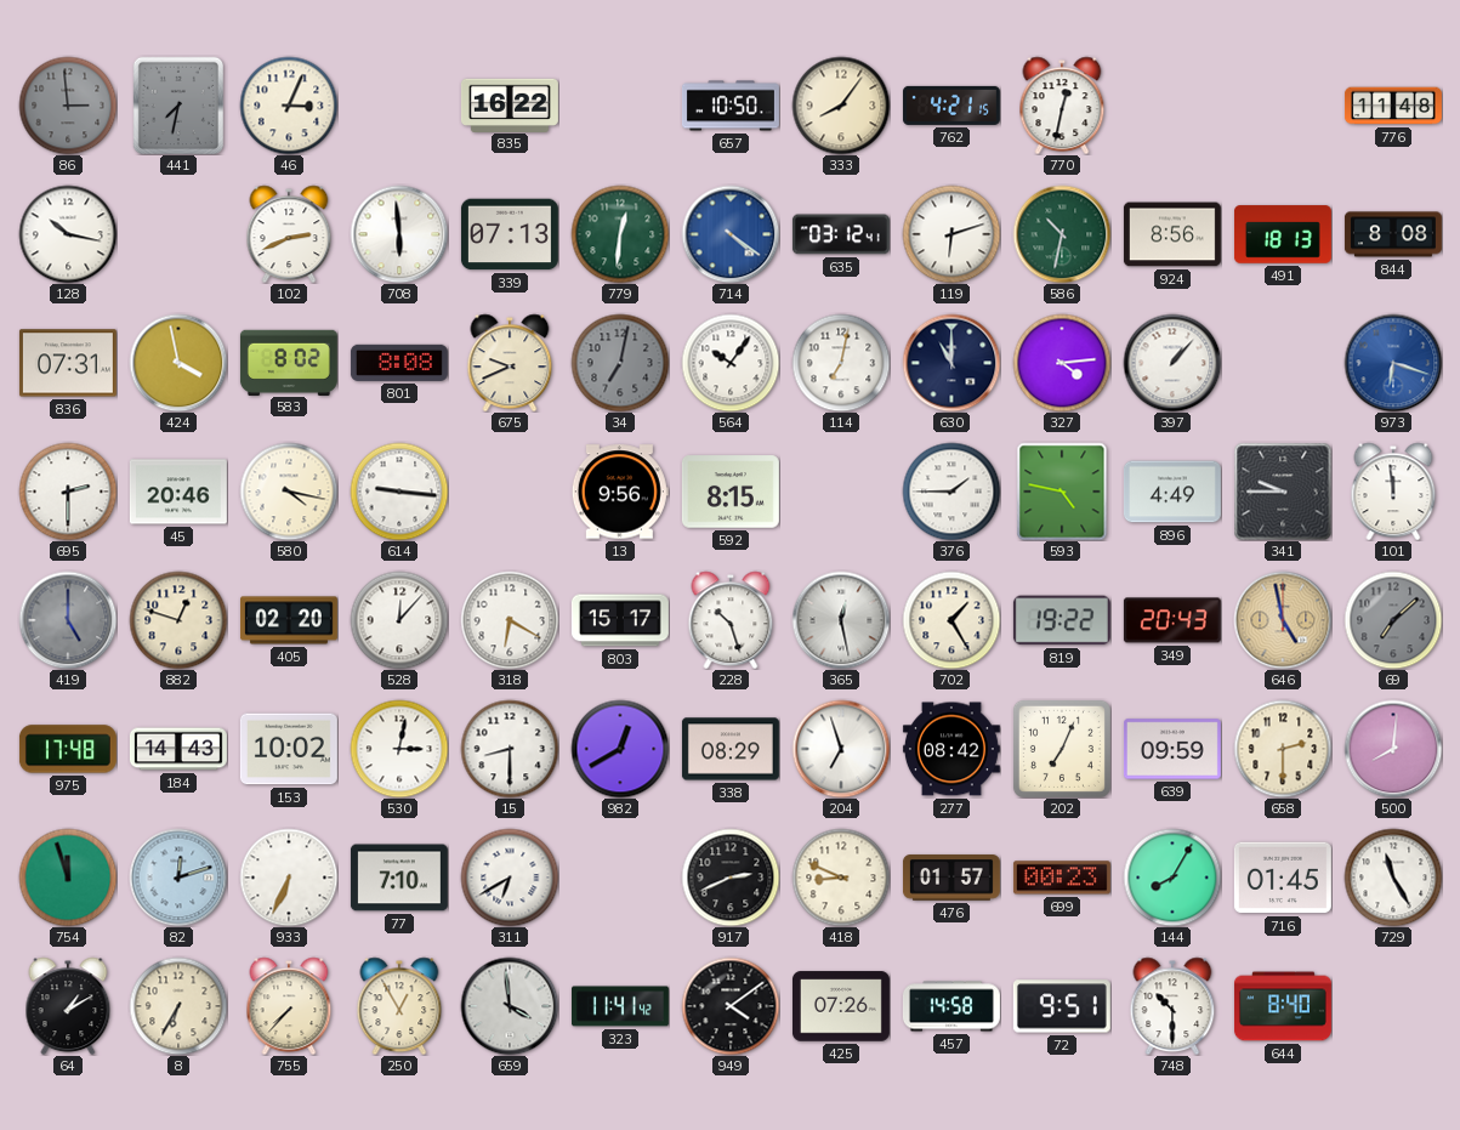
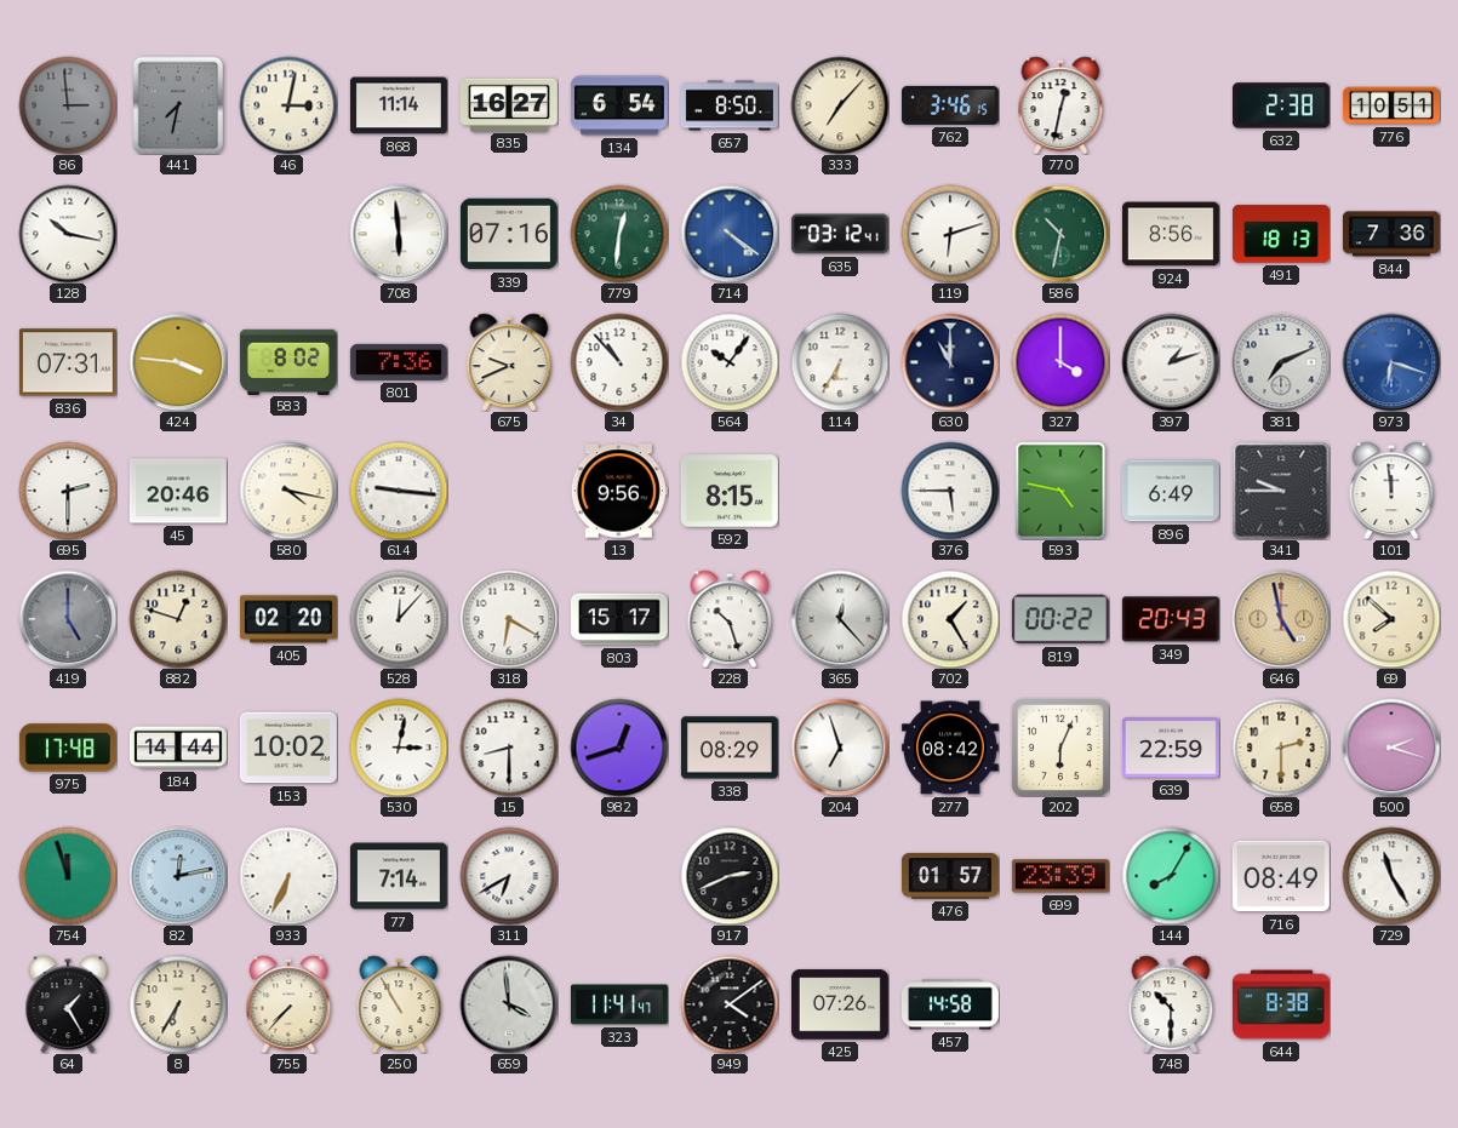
46: 3:04 -> 3:02 (288, 105)
868: none -> 11:14 (399, 105)
835: 16:22 -> 16:27 (509, 104)
134: none -> 6:54 (619, 105)
657: 10:50 -> 8:50 (730, 105)
333: 8:06 -> 7:07 (840, 105)
762: 4:21 -> 3:46 (950, 105)
632: none -> 2:38 (1281, 105)
776: 11:48 -> 10:51 (1391, 105)
102: 2:41 -> none (289, 234)
339: 07:13 -> 07:16 (509, 234)
844: 8:08 -> 7:36 (1391, 234)
424: 3:58 -> 3:46 (178, 362)
801: 8:08 -> 7:36 (399, 362)
34: 7:02 -> 10:53 (619, 362)
34 dial: grey -> white (619, 362)
114: 7:02 -> 6:35 (840, 362)
327: 4:14 -> 4:00 (1060, 362)
397: 1:07 -> 1:12 (1171, 362)
381: none -> 7:11 (1281, 362)
376: 1:45 -> 5:45 (950, 491)
896: 4:49 -> 6:49 (1171, 491)
365: 12:28 -> 12:23 (840, 619)
819: 19:22 -> 00:22 (1060, 619)
69: 7:08 -> 7:52 (1391, 619)
69 dial: grey -> cream (1391, 619)
184: 14:43 -> 14:44 (178, 748)
982: 12:40 -> 12:42 (619, 748)
202: 7:04 -> 6:04 (1060, 748)
639: 09:59 -> 22:59 (1171, 748)
500: 8:01 -> 2:18 (1391, 748)
82: 12:12 -> 12:13 (178, 876)
77: 7:10 -> 7:14 (399, 876)
418: 8:49 -> none (841, 878)
699: 00:23 -> 23:39 (1060, 876)
716: 01:45 -> 08:49 (1281, 876)
64: 1:10 -> 1:25 (68, 1004)
250: 12:55 -> 10:55 (399, 1004)
323: 11:41:42 -> 11:41:47 (619, 1004)
72: 9:51 -> none (1062, 1006)
644: 8:40 -> 8:38 (1281, 1004)
